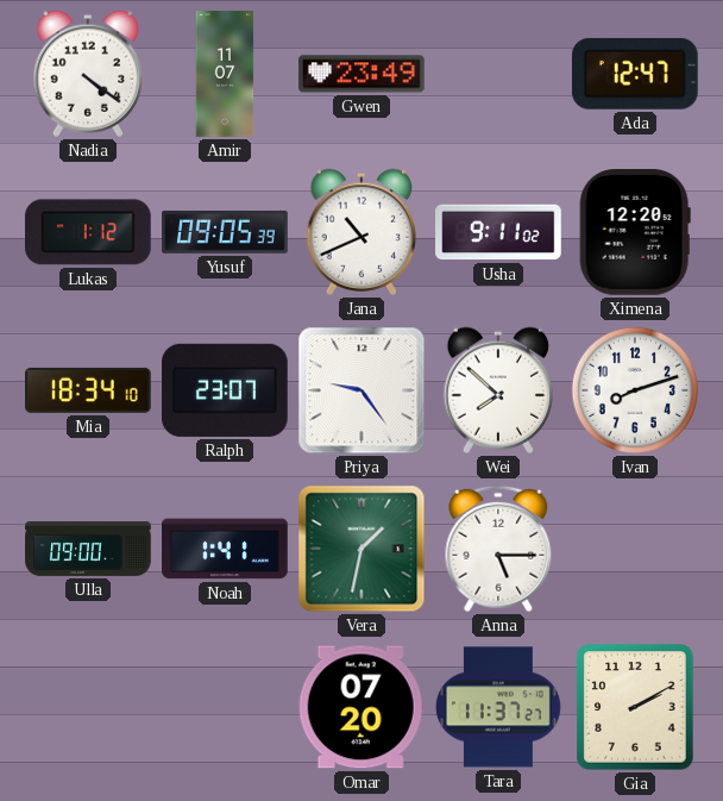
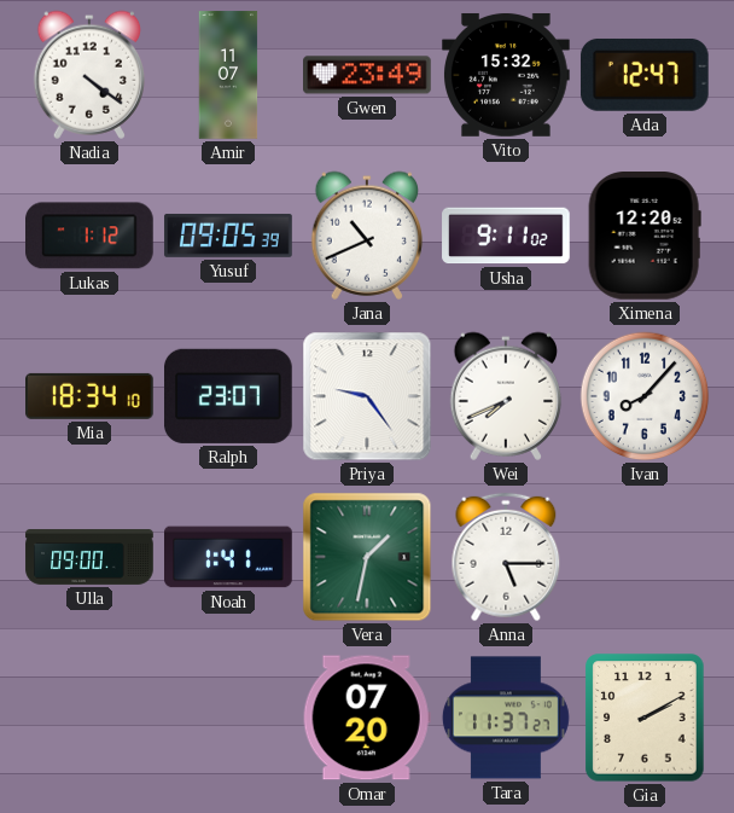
Vito: none -> 15:32 (507, 75)
Wei: 7:52 -> 7:41 (506, 396)
Ivan: 8:12 -> 8:07 (645, 396)
